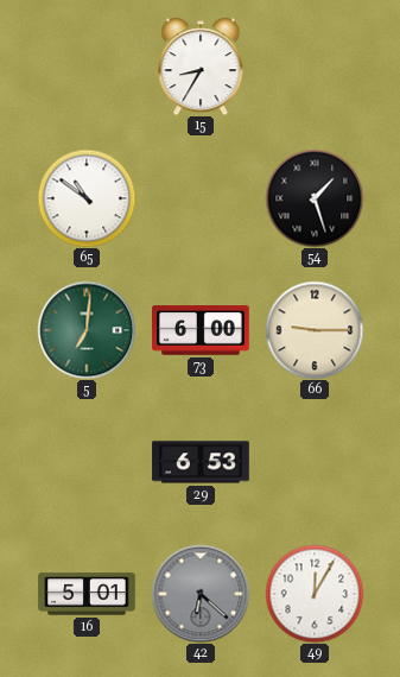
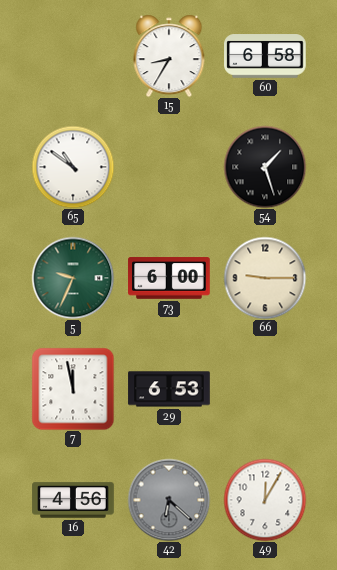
60: none -> 6:58 (265, 56)
5: 7:01 -> 9:34 (73, 278)
7: none -> 11:58 (73, 389)
16: 5:01 -> 4:56 (73, 500)
